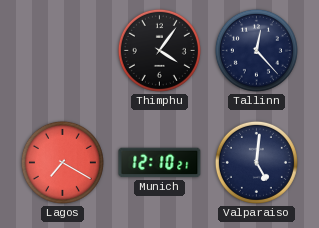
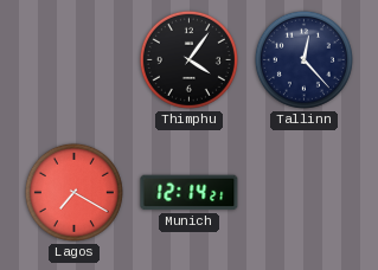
Munich: 12:10 -> 12:14 (190, 193)
Valparaiso: 5:01 -> none (256, 162)
